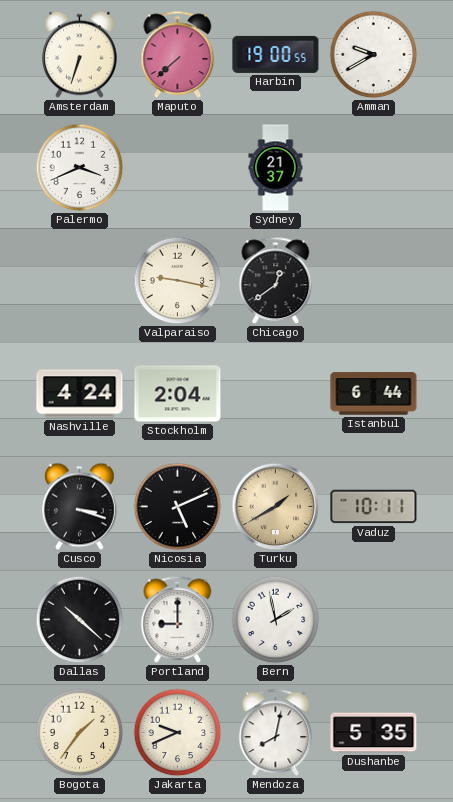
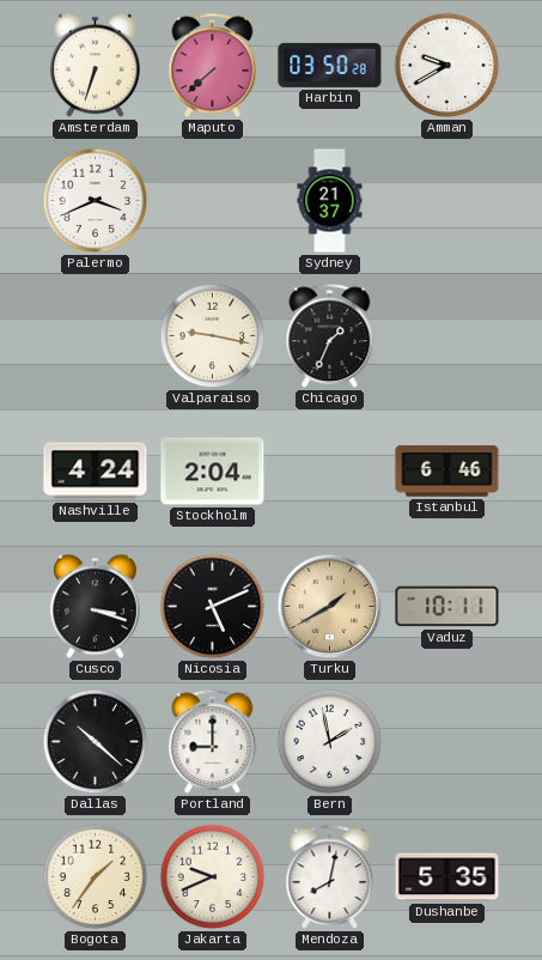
Harbin: 19:00 -> 03:50 (330, 65)
Chicago: 12:39 -> 1:34 (330, 336)
Istanbul: 6:44 -> 6:46 (447, 472)
